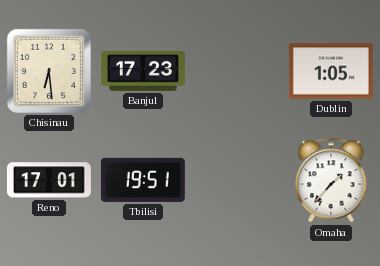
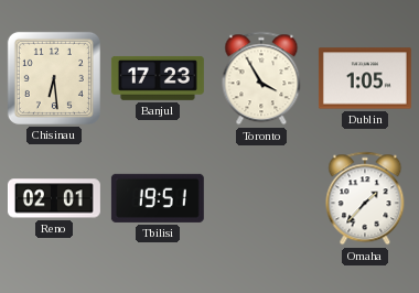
Toronto: none -> 3:55 (261, 78)
Reno: 17:01 -> 02:01 (54, 198)
